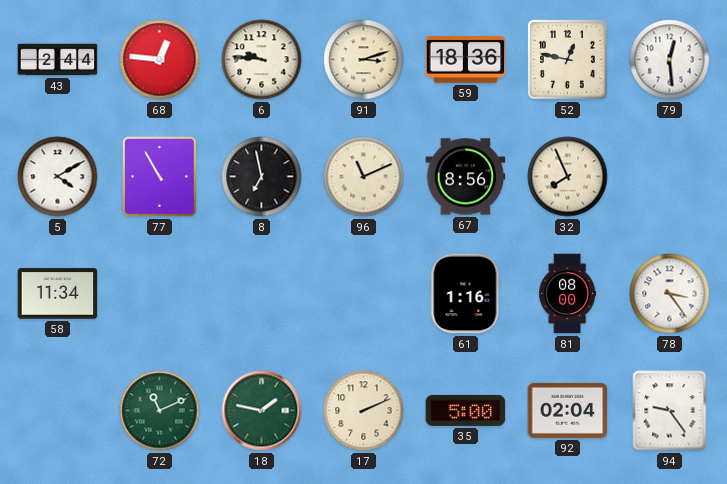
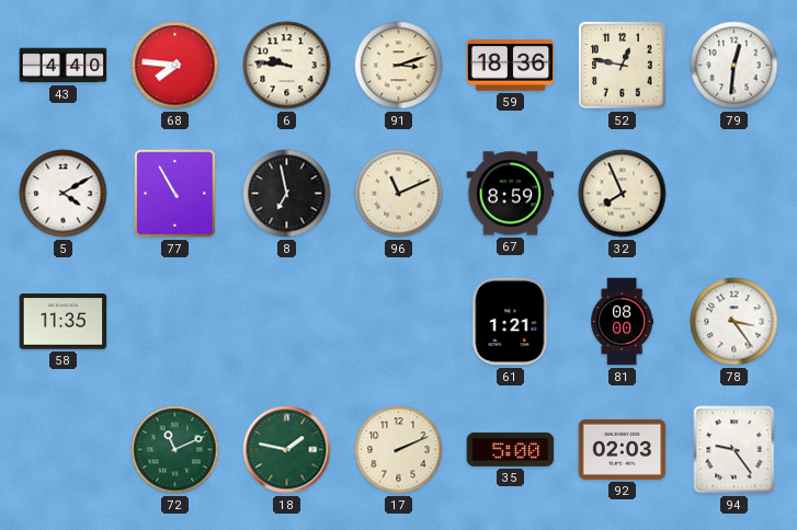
43: 2:44 -> 4:40 (64, 66)
68: 12:46 -> 7:46 (175, 66)
79: 12:29 -> 12:31 (735, 66)
67: 8:56 -> 8:59 (511, 194)
58: 11:34 -> 11:35 (64, 322)
61: 1:16 -> 1:21 (511, 322)
92: 02:04 -> 02:03 (623, 449)
